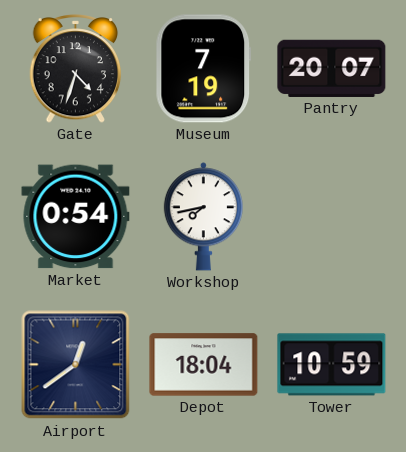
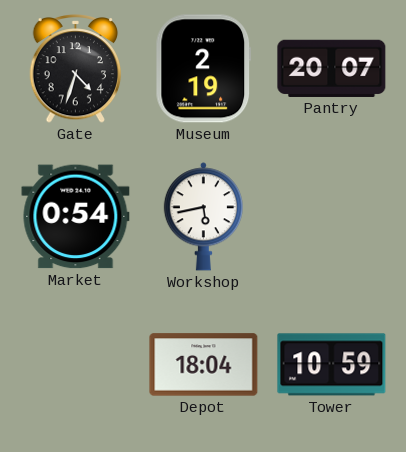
Museum: 7:19 -> 2:19 (204, 69)
Workshop: 7:43 -> 5:43 (203, 217)
Airport: 12:39 -> none (76, 365)
